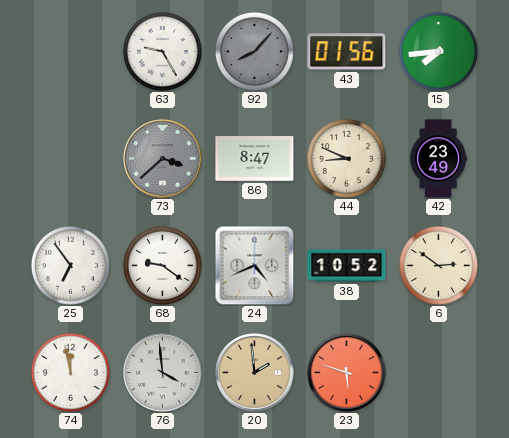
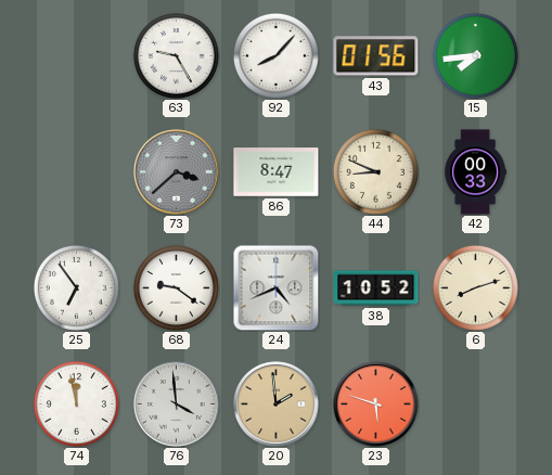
92 dial: grey -> white (275, 55)
42: 23:49 -> 00:33 (476, 172)
6: 2:51 -> 8:12 (475, 287)
